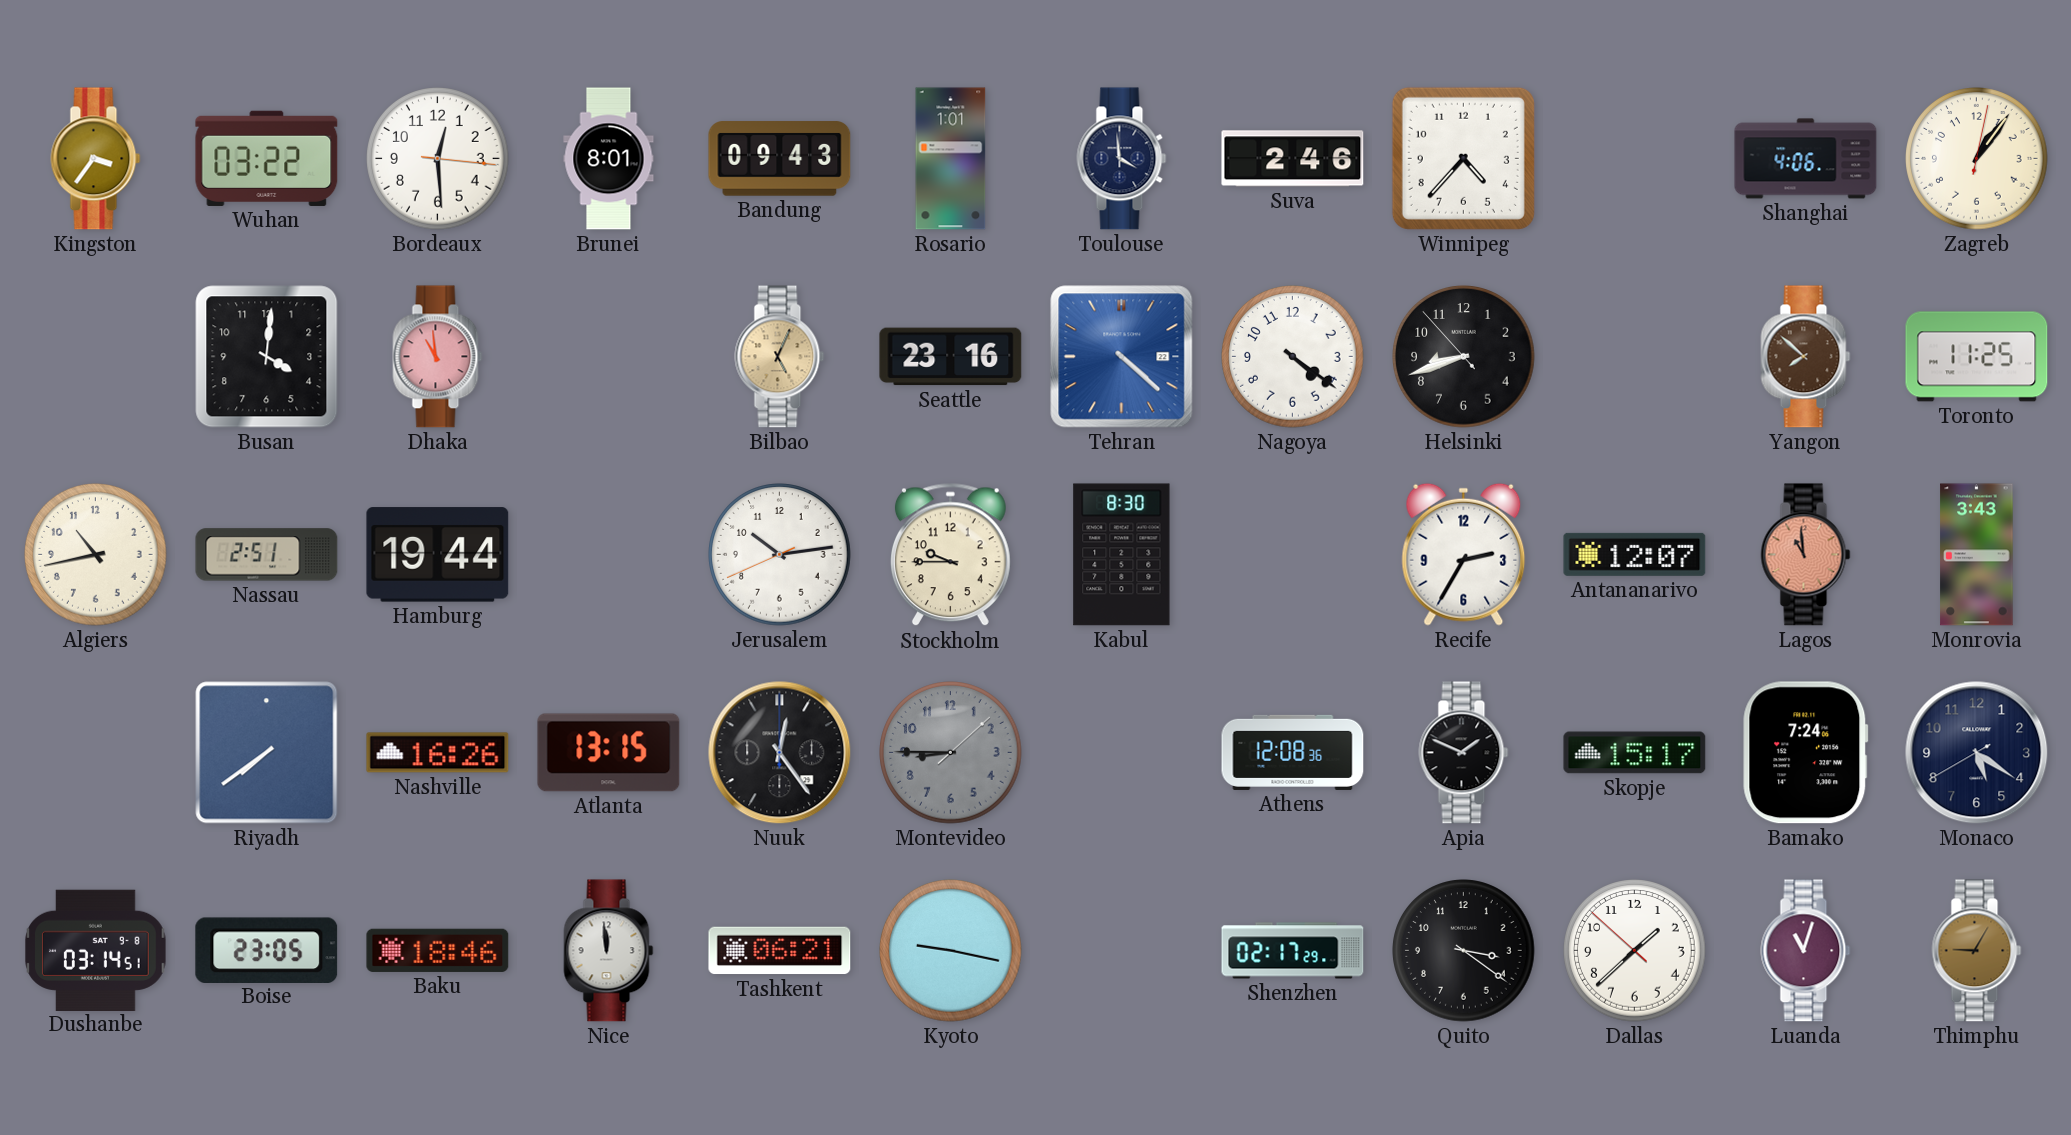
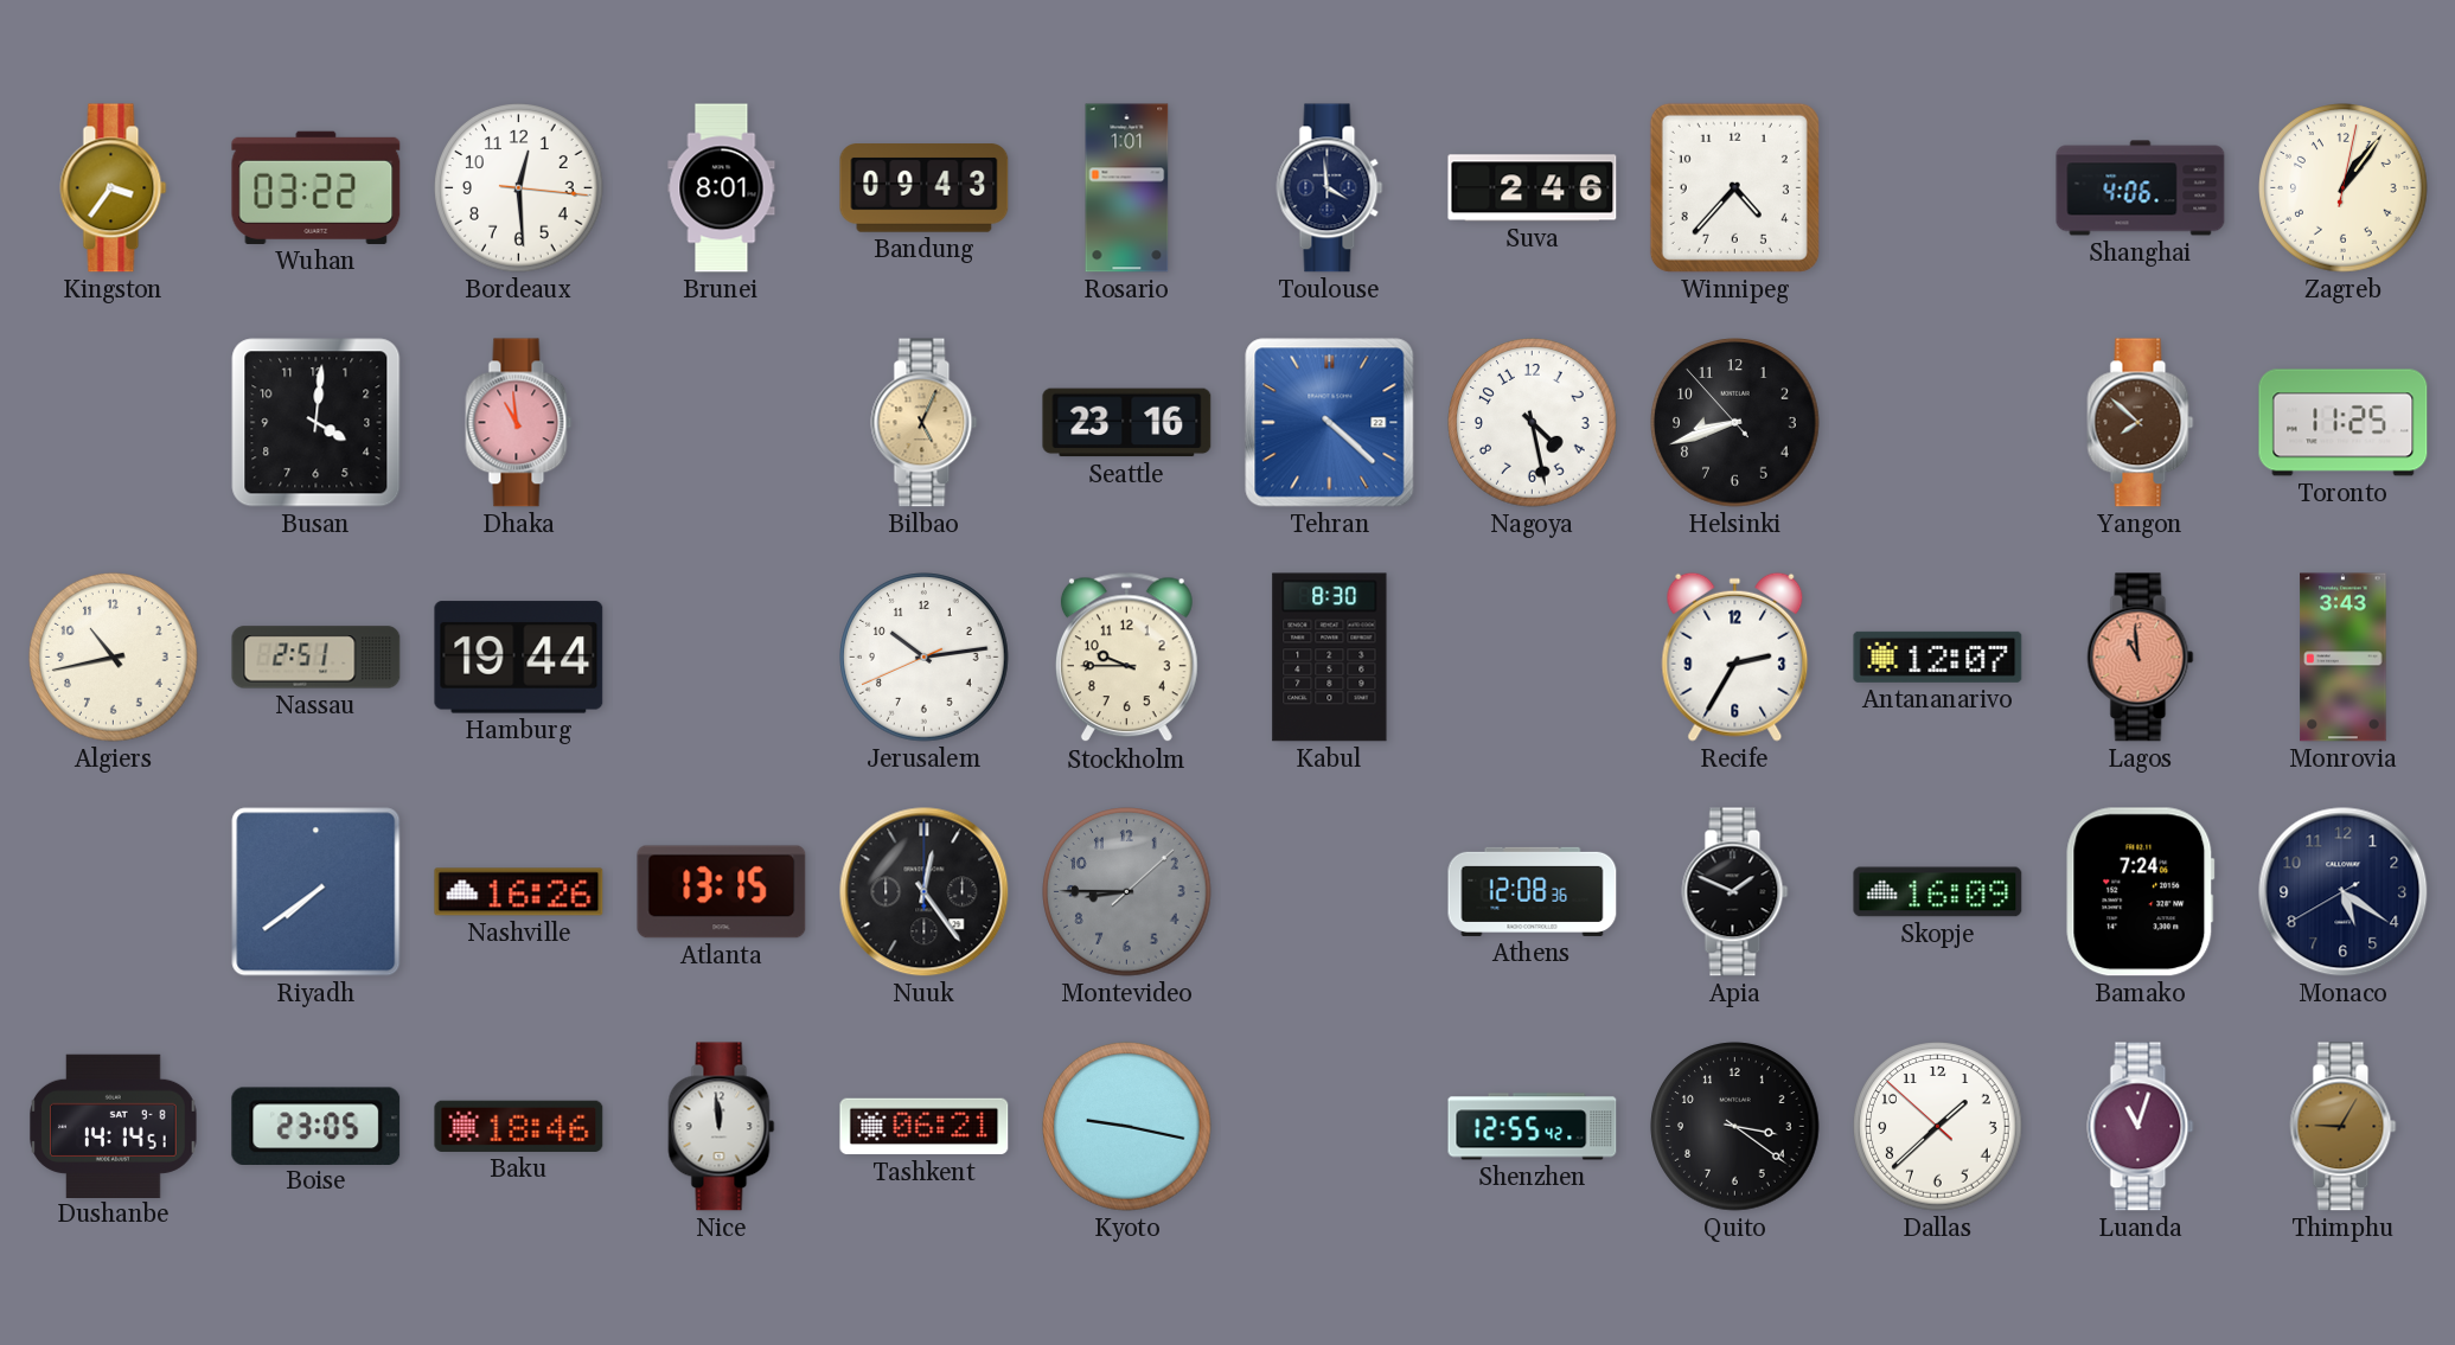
Nagoya: 4:21 -> 4:28 (1533, 423)
Skopje: 15:17 -> 16:09 (1938, 892)
Dushanbe: 03:14 -> 14:14 (114, 1126)
Shenzhen: 02:17 -> 12:55 (1533, 1127)
